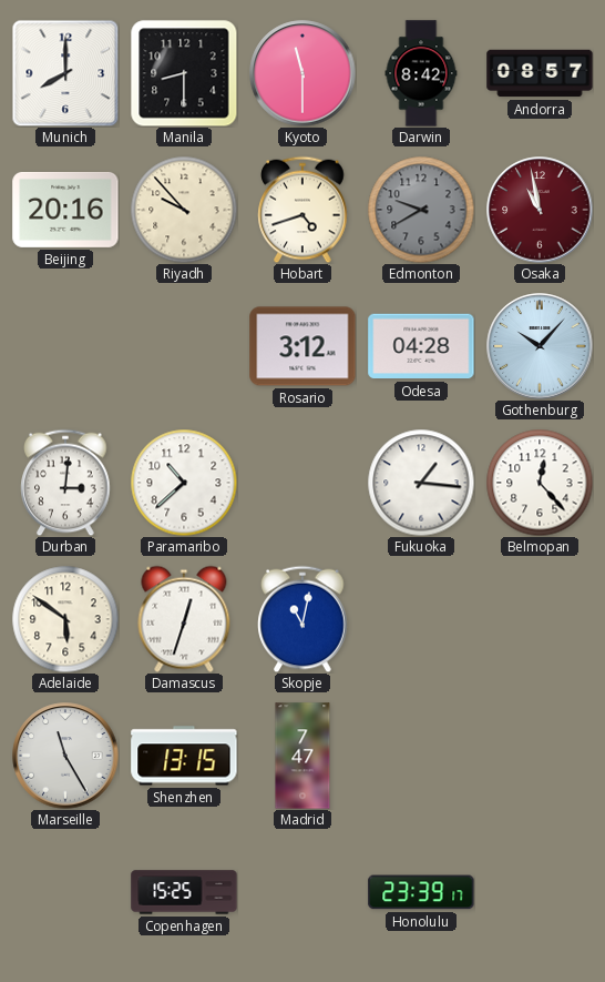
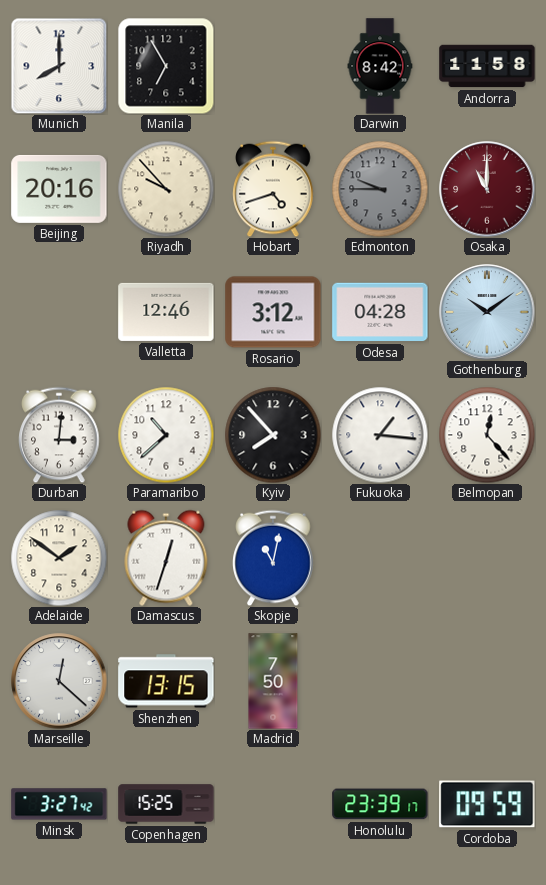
Manila: 8:30 -> 6:55 (166, 66)
Kyoto: 11:30 -> none (302, 73)
Andorra: 08:57 -> 11:58 (487, 66)
Edmonton: 9:40 -> 9:45 (380, 189)
Osaka: 10:58 -> 11:00 (487, 189)
Valletta: none -> 12:46 (166, 312)
Gothenburg: 10:07 -> 10:09 (487, 312)
Kyiv: none -> 7:53 (273, 435)
Adelaide: 5:51 -> 1:51 (59, 558)
Marseille: 11:25 -> 12:22 (59, 681)
Madrid: 7:47 -> 7:50 (273, 681)
Minsk: none -> 3:27 (59, 804)
Cordoba: none -> 09:59 (487, 804)
